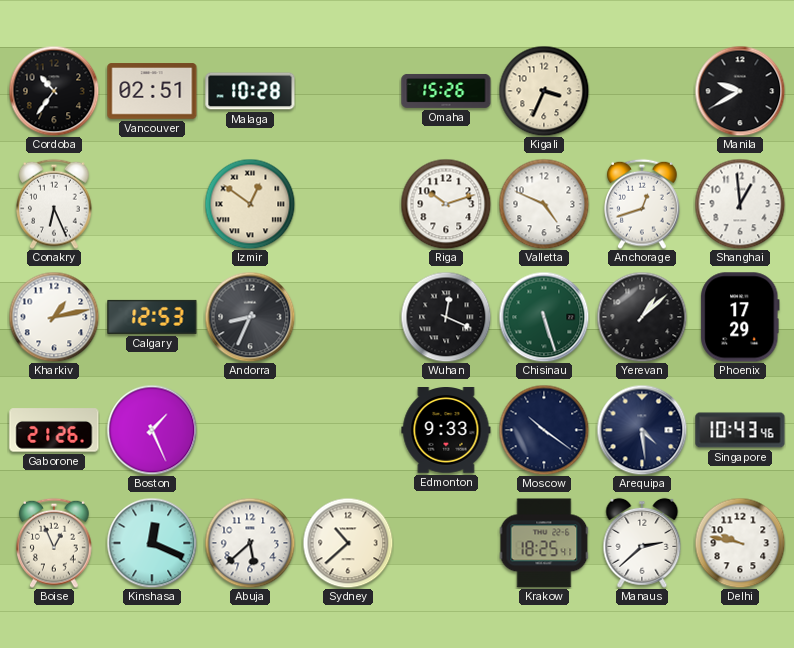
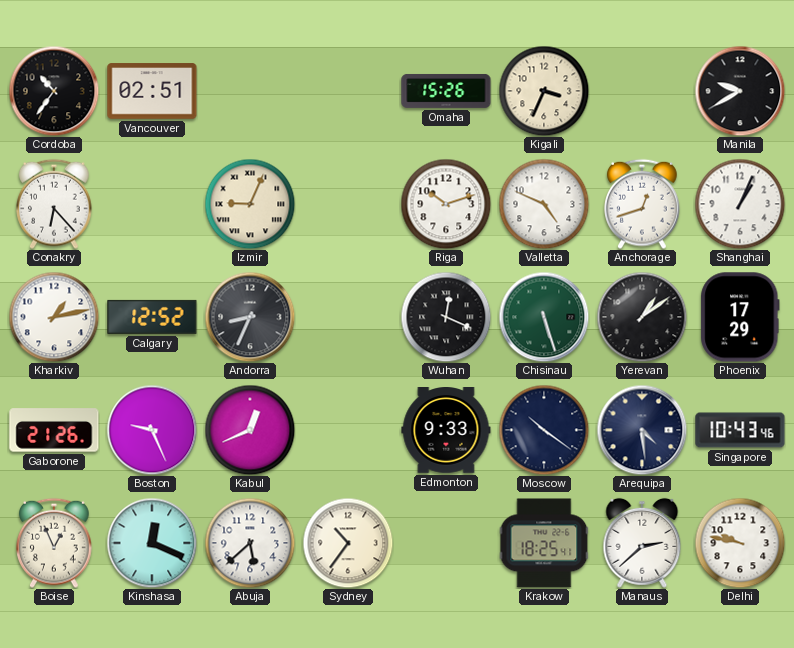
Malaga: 10:28 -> none (250, 91)
Conakry: 6:26 -> 6:23 (55, 204)
Izmir: 12:51 -> 9:04 (250, 204)
Shanghai: 12:59 -> 1:04 (740, 204)
Calgary: 12:53 -> 12:52 (152, 317)
Yerevan: 1:08 -> 1:09 (642, 317)
Boston: 1:26 -> 9:26 (152, 430)
Kabul: none -> 12:41 (250, 430)
Sydney: 10:38 -> 10:36 (348, 543)
